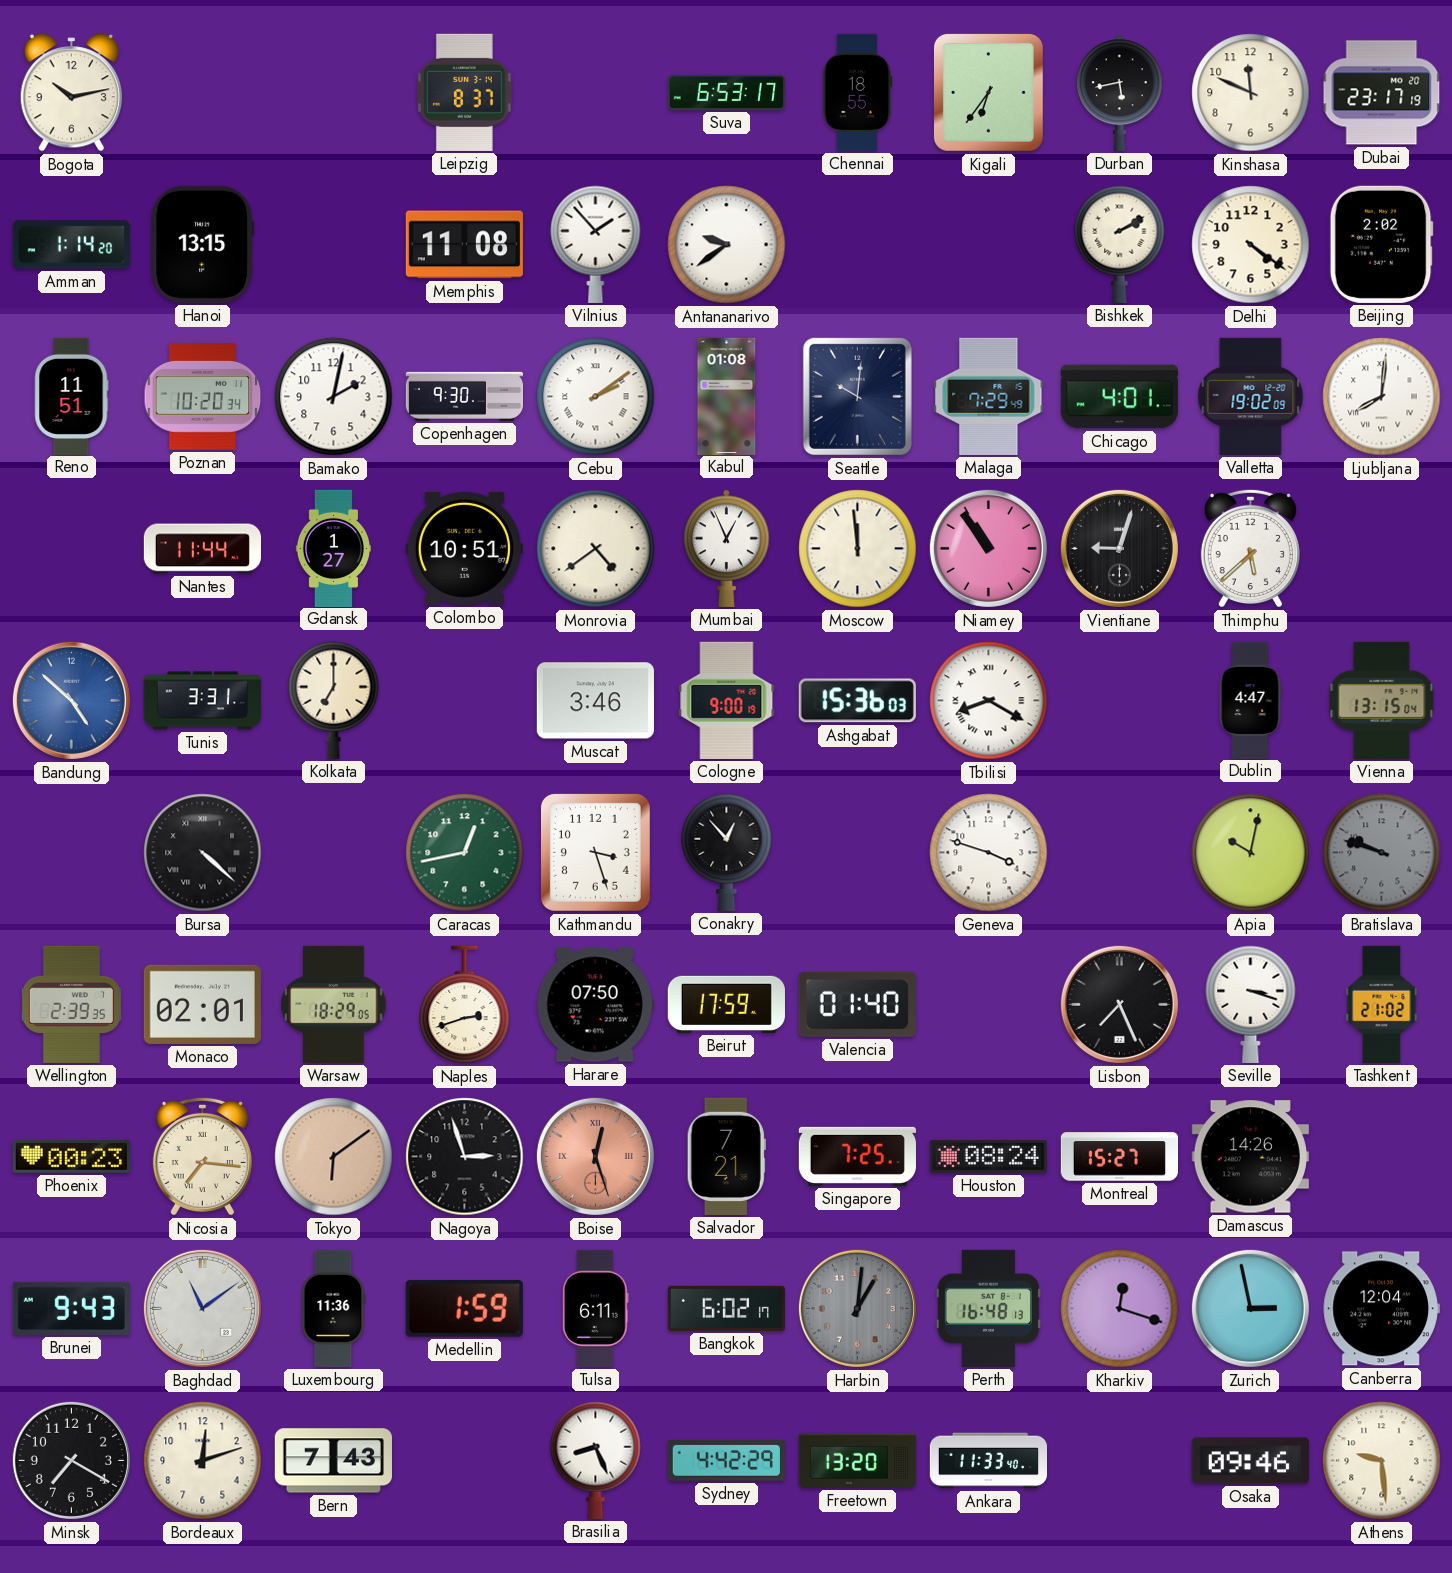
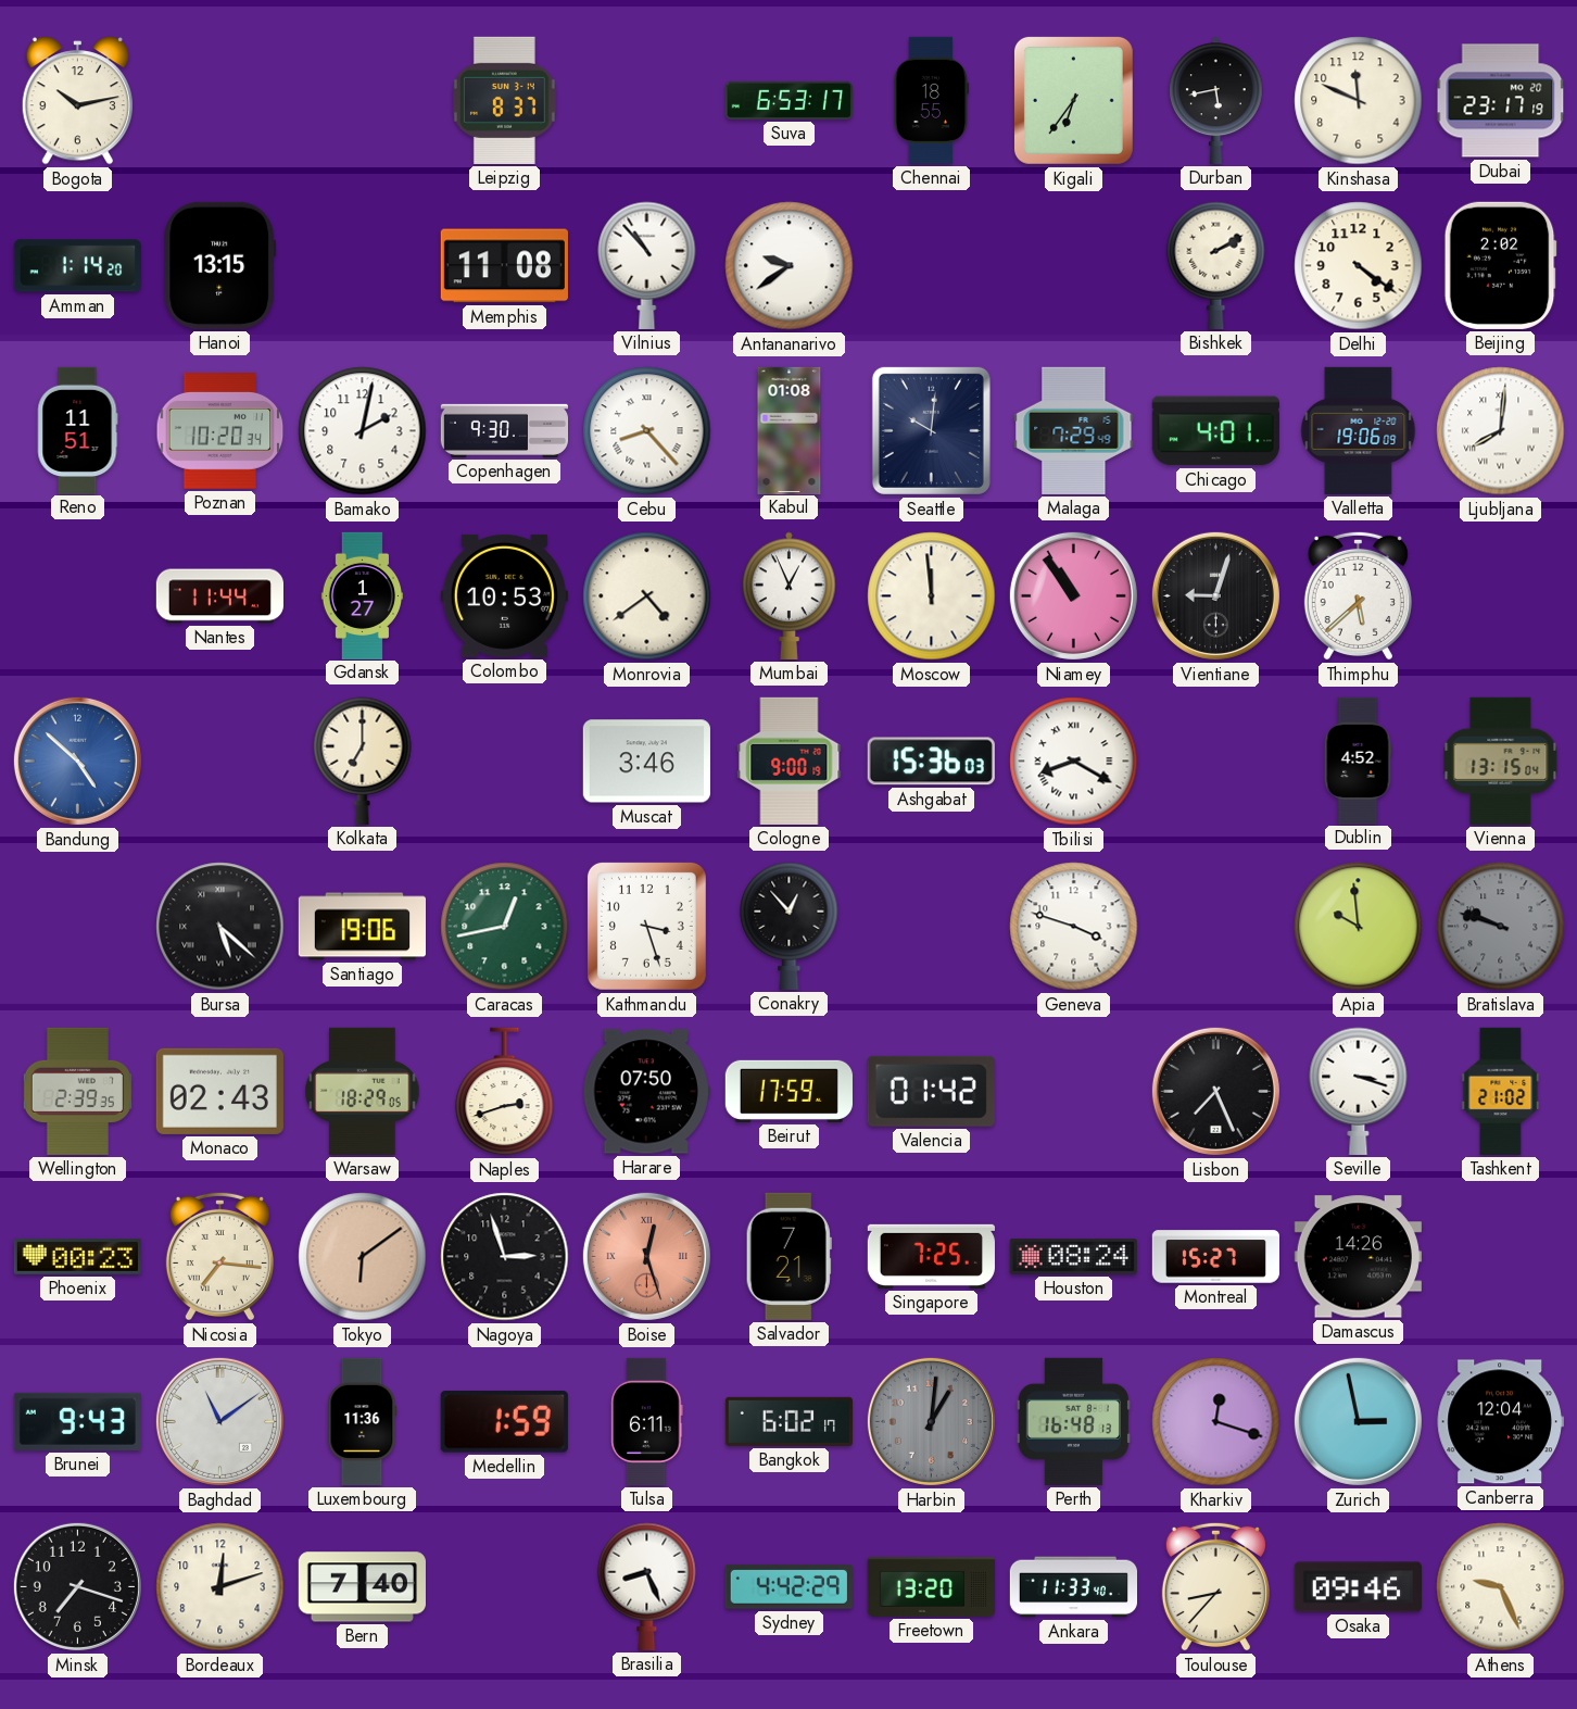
Vilnius: 1:53 -> 10:53 (647, 265)
Cebu: 2:09 -> 8:23 (647, 431)
Valletta: 19:02 -> 19:06 (1359, 430)
Colombo: 10:51 -> 10:53 (504, 595)
Tunis: 3:31 -> none (202, 701)
Dublin: 4:47 -> 4:52 (1358, 761)
Bursa: 4:22 -> 5:22 (220, 927)
Santiago: none -> 19:06 (362, 927)
Apia: 10:02 -> 9:59 (1359, 927)
Monaco: 02:01 -> 02:43 (219, 1091)
Valencia: 01:40 -> 01:42 (931, 1091)
Minsk: 7:20 -> 7:18 (77, 1586)
Bern: 7:43 -> 7:40 (362, 1587)
Toulouse: none -> 8:37 (1215, 1586)
Athens: 9:29 -> 9:26 (1501, 1587)
